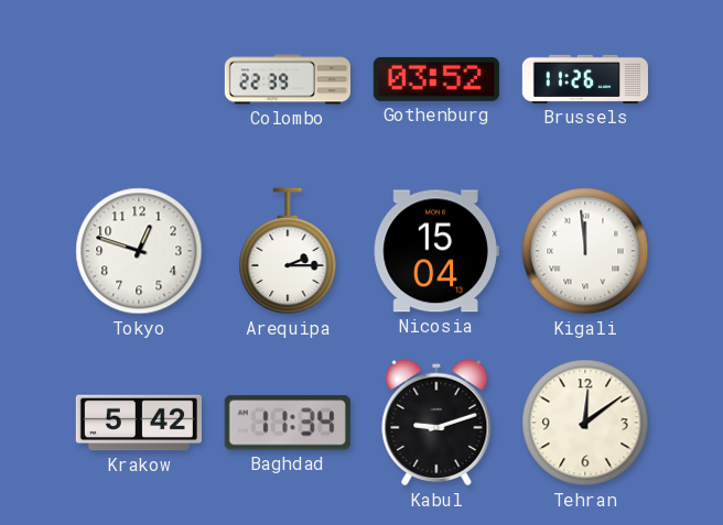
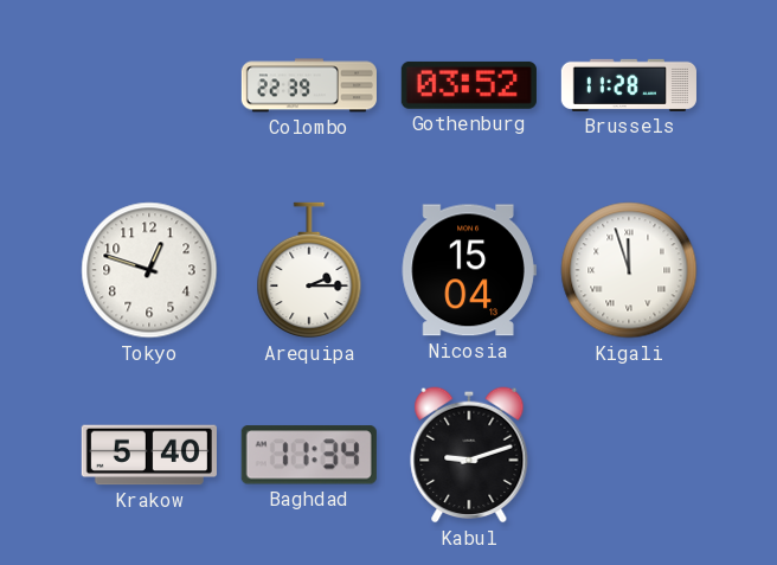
Brussels: 11:26 -> 11:28 (629, 85)
Kigali: 11:59 -> 11:57 (629, 270)
Krakow: 5:42 -> 5:40 (149, 455)
Tehran: 12:09 -> none (585, 423)
